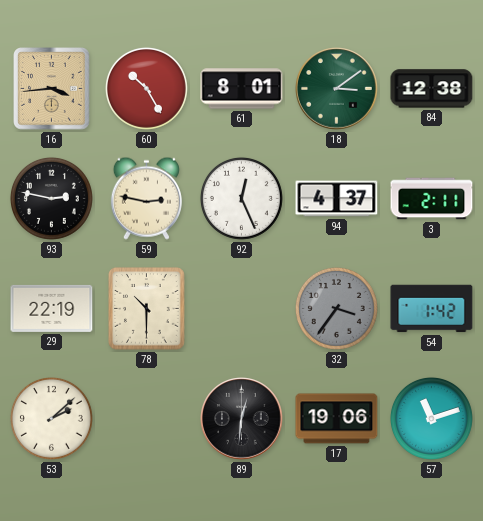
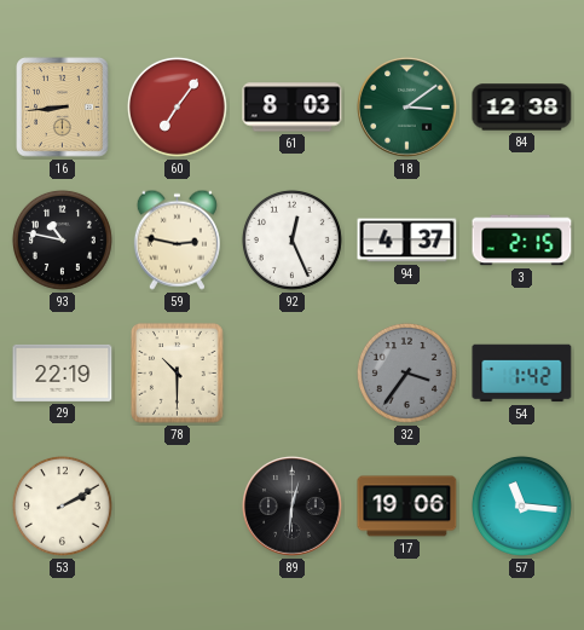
16: 3:44 -> 8:44 (63, 108)
60: 10:25 -> 7:06 (177, 106)
61: 8:01 -> 8:03 (293, 108)
93: 2:47 -> 10:47 (62, 239)
3: 2:11 -> 2:15 (522, 241)
53: 2:08 -> 2:10 (62, 505)
57: 11:12 -> 11:16 (521, 505)
